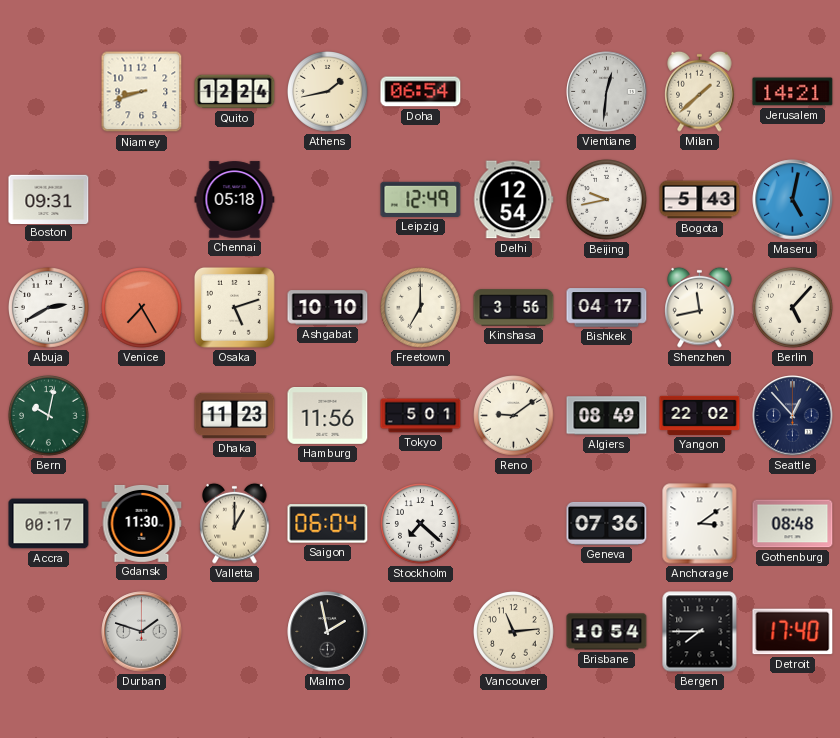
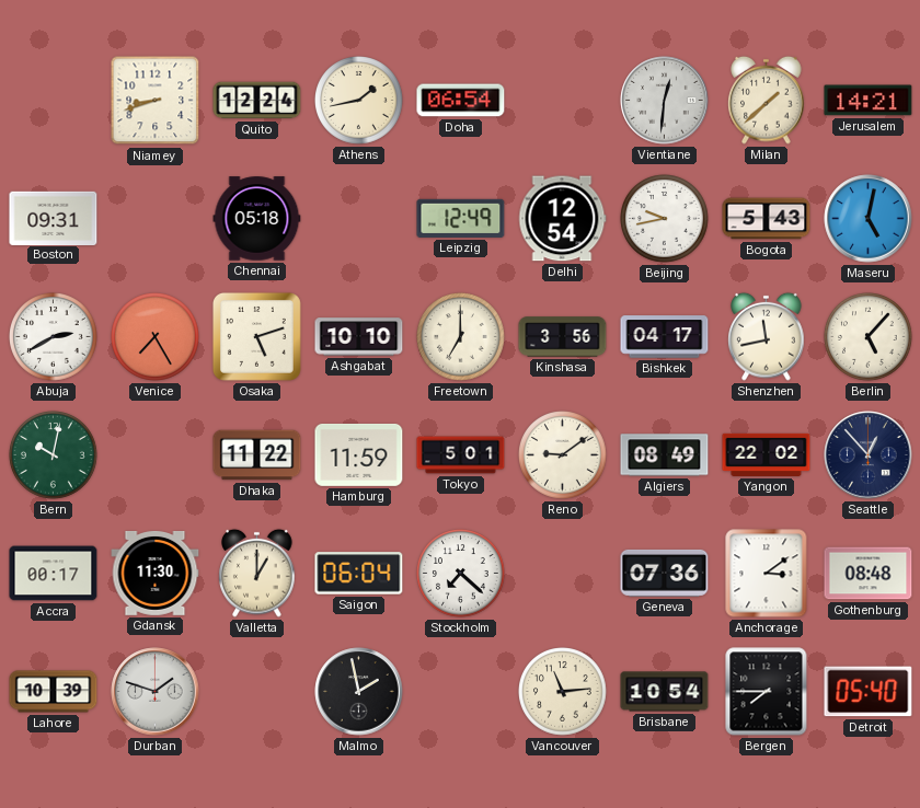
Dhaka: 11:23 -> 11:22 (257, 455)
Hamburg: 11:56 -> 11:59 (359, 455)
Lahore: none -> 10:39 (54, 692)
Detroit: 17:40 -> 05:40 (869, 692)
